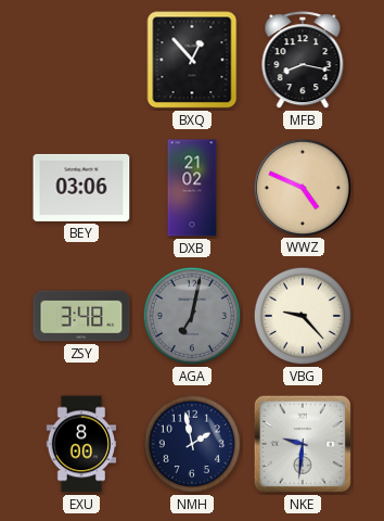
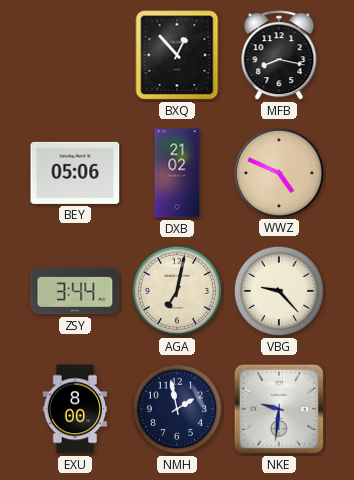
BEY: 03:06 -> 05:06 (75, 173)
ZSY: 3:48 -> 3:44 (75, 291)
AGA dial: grey -> cream (177, 291)
